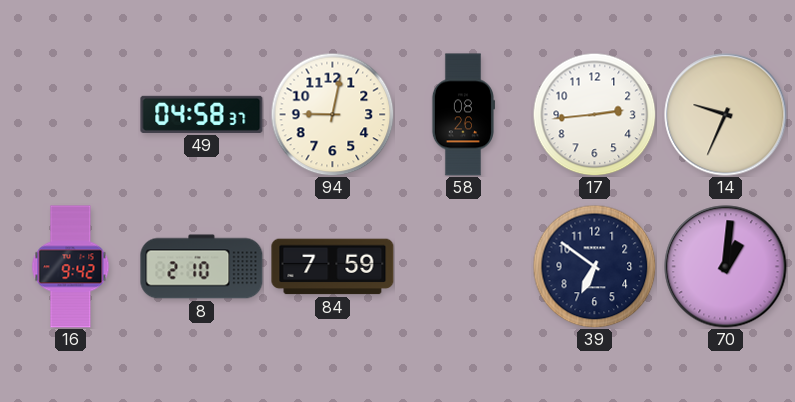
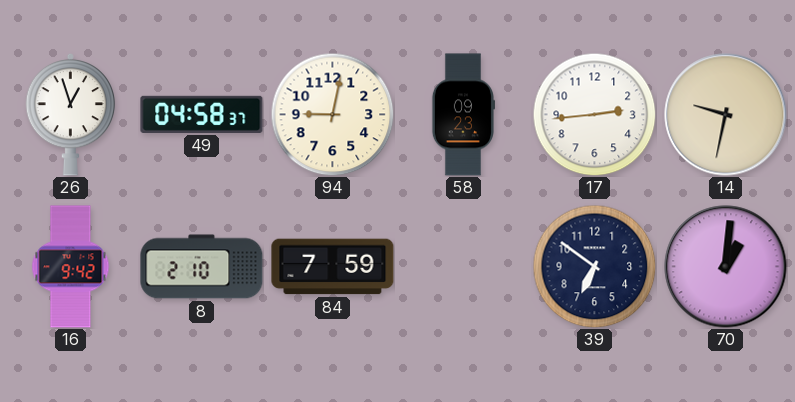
26: none -> 12:57 (71, 114)
58: 08:26 -> 09:23 (463, 115)
14: 9:34 -> 9:32 (726, 115)
